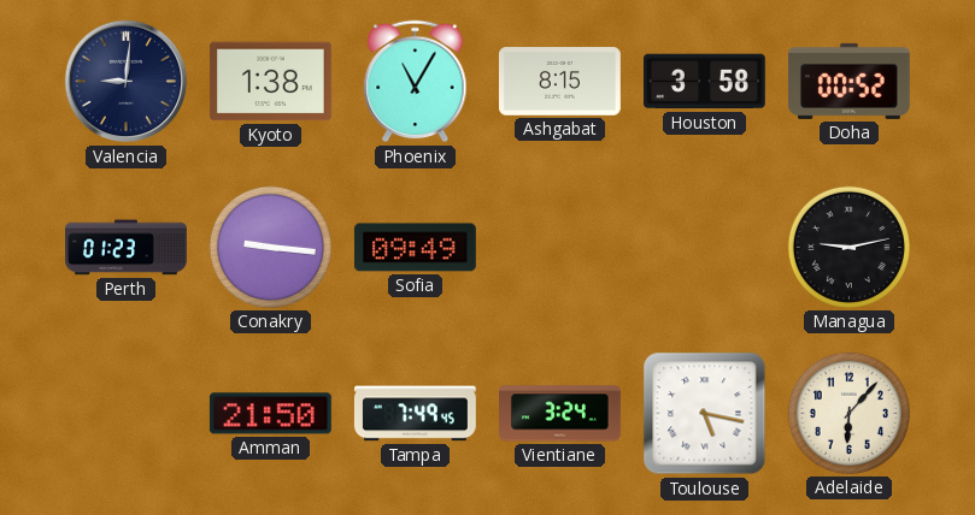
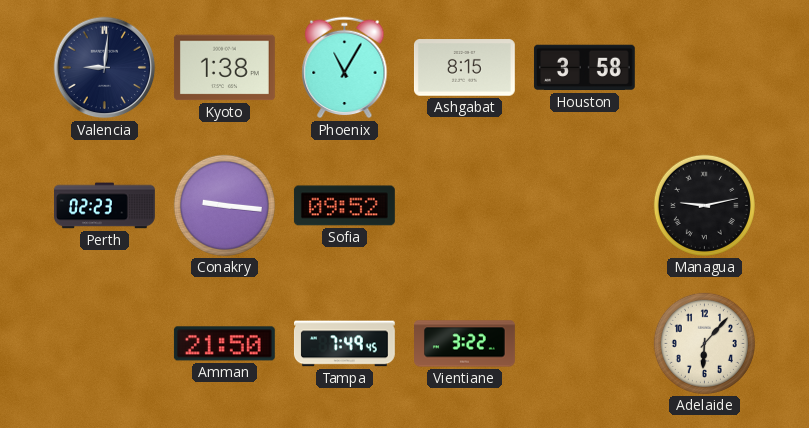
Doha: 00:52 -> none (848, 81)
Perth: 01:23 -> 02:23 (105, 206)
Sofia: 09:49 -> 09:52 (344, 206)
Vientiane: 3:24 -> 3:22 (465, 344)
Toulouse: 5:17 -> none (705, 414)
